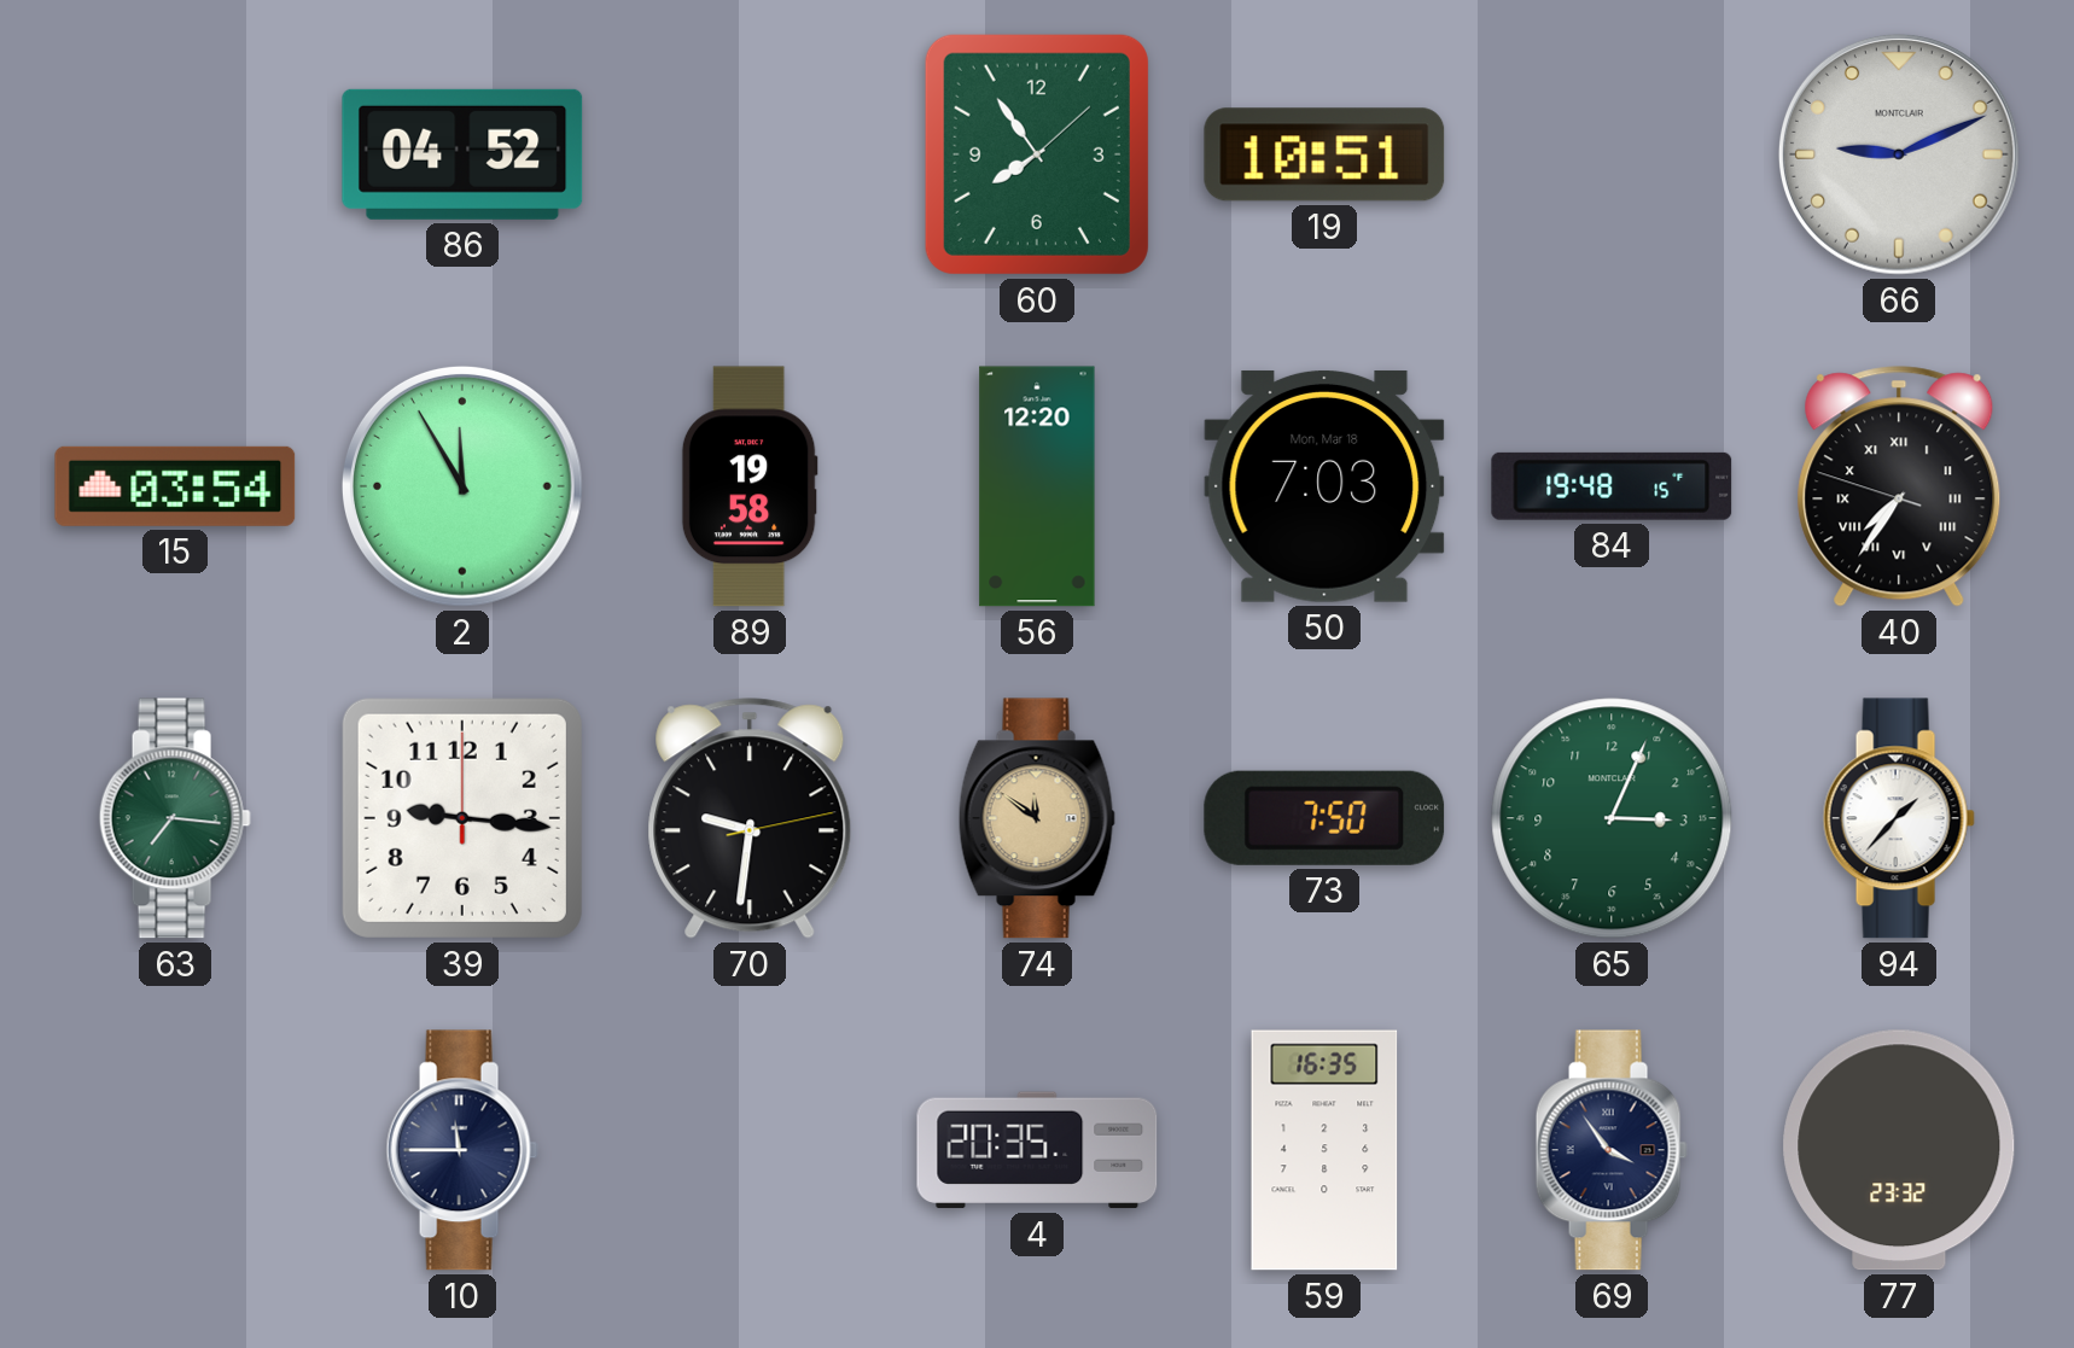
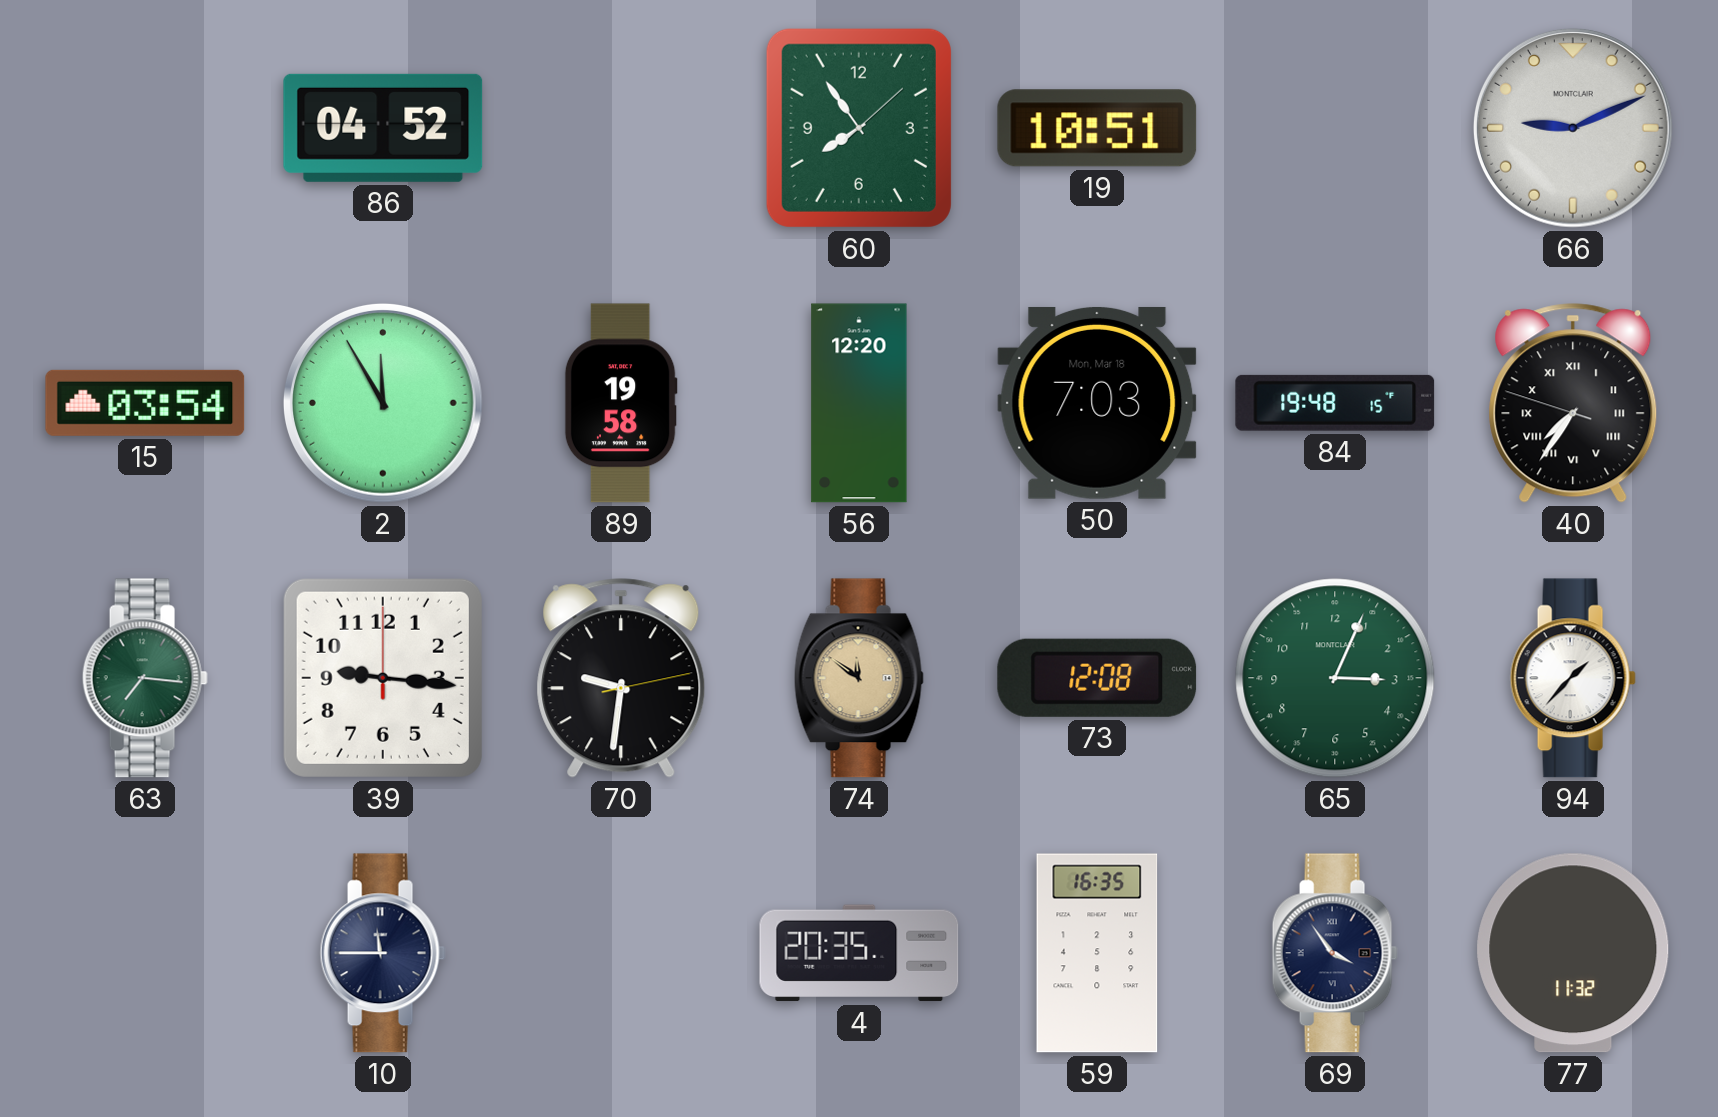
73: 7:50 -> 12:08 (1097, 678)
77: 23:32 -> 11:32 (1573, 953)
